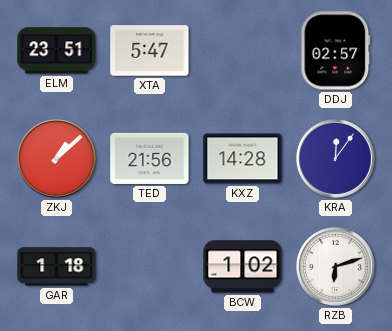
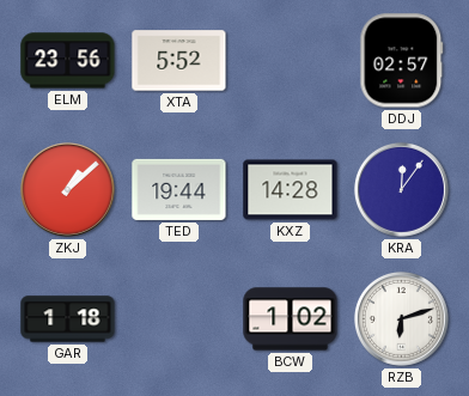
ELM: 23:51 -> 23:56 (68, 61)
XTA: 5:47 -> 5:52 (179, 61)
TED: 21:56 -> 19:44 (179, 189)
